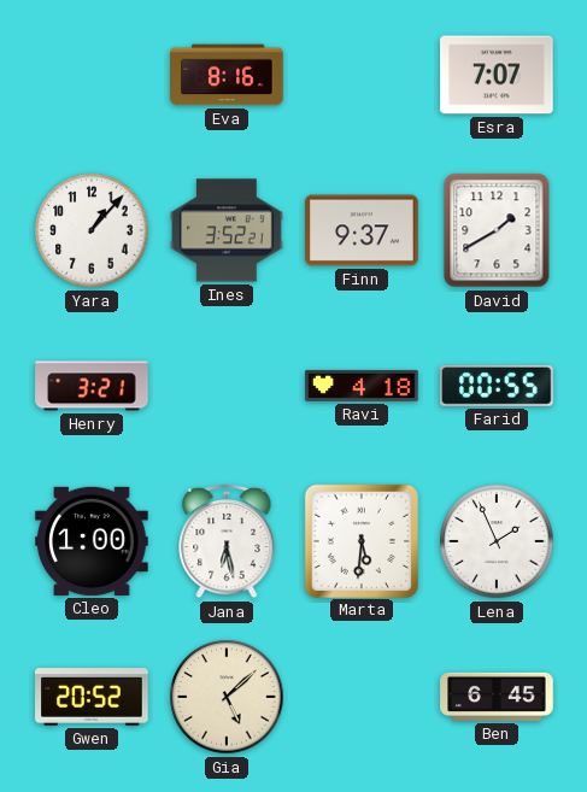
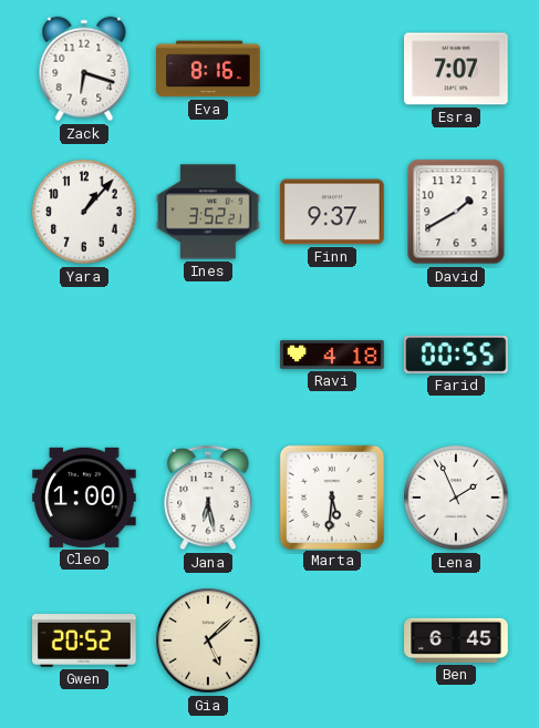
Zack: none -> 6:18 (84, 69)
Henry: 3:21 -> none (92, 386)
